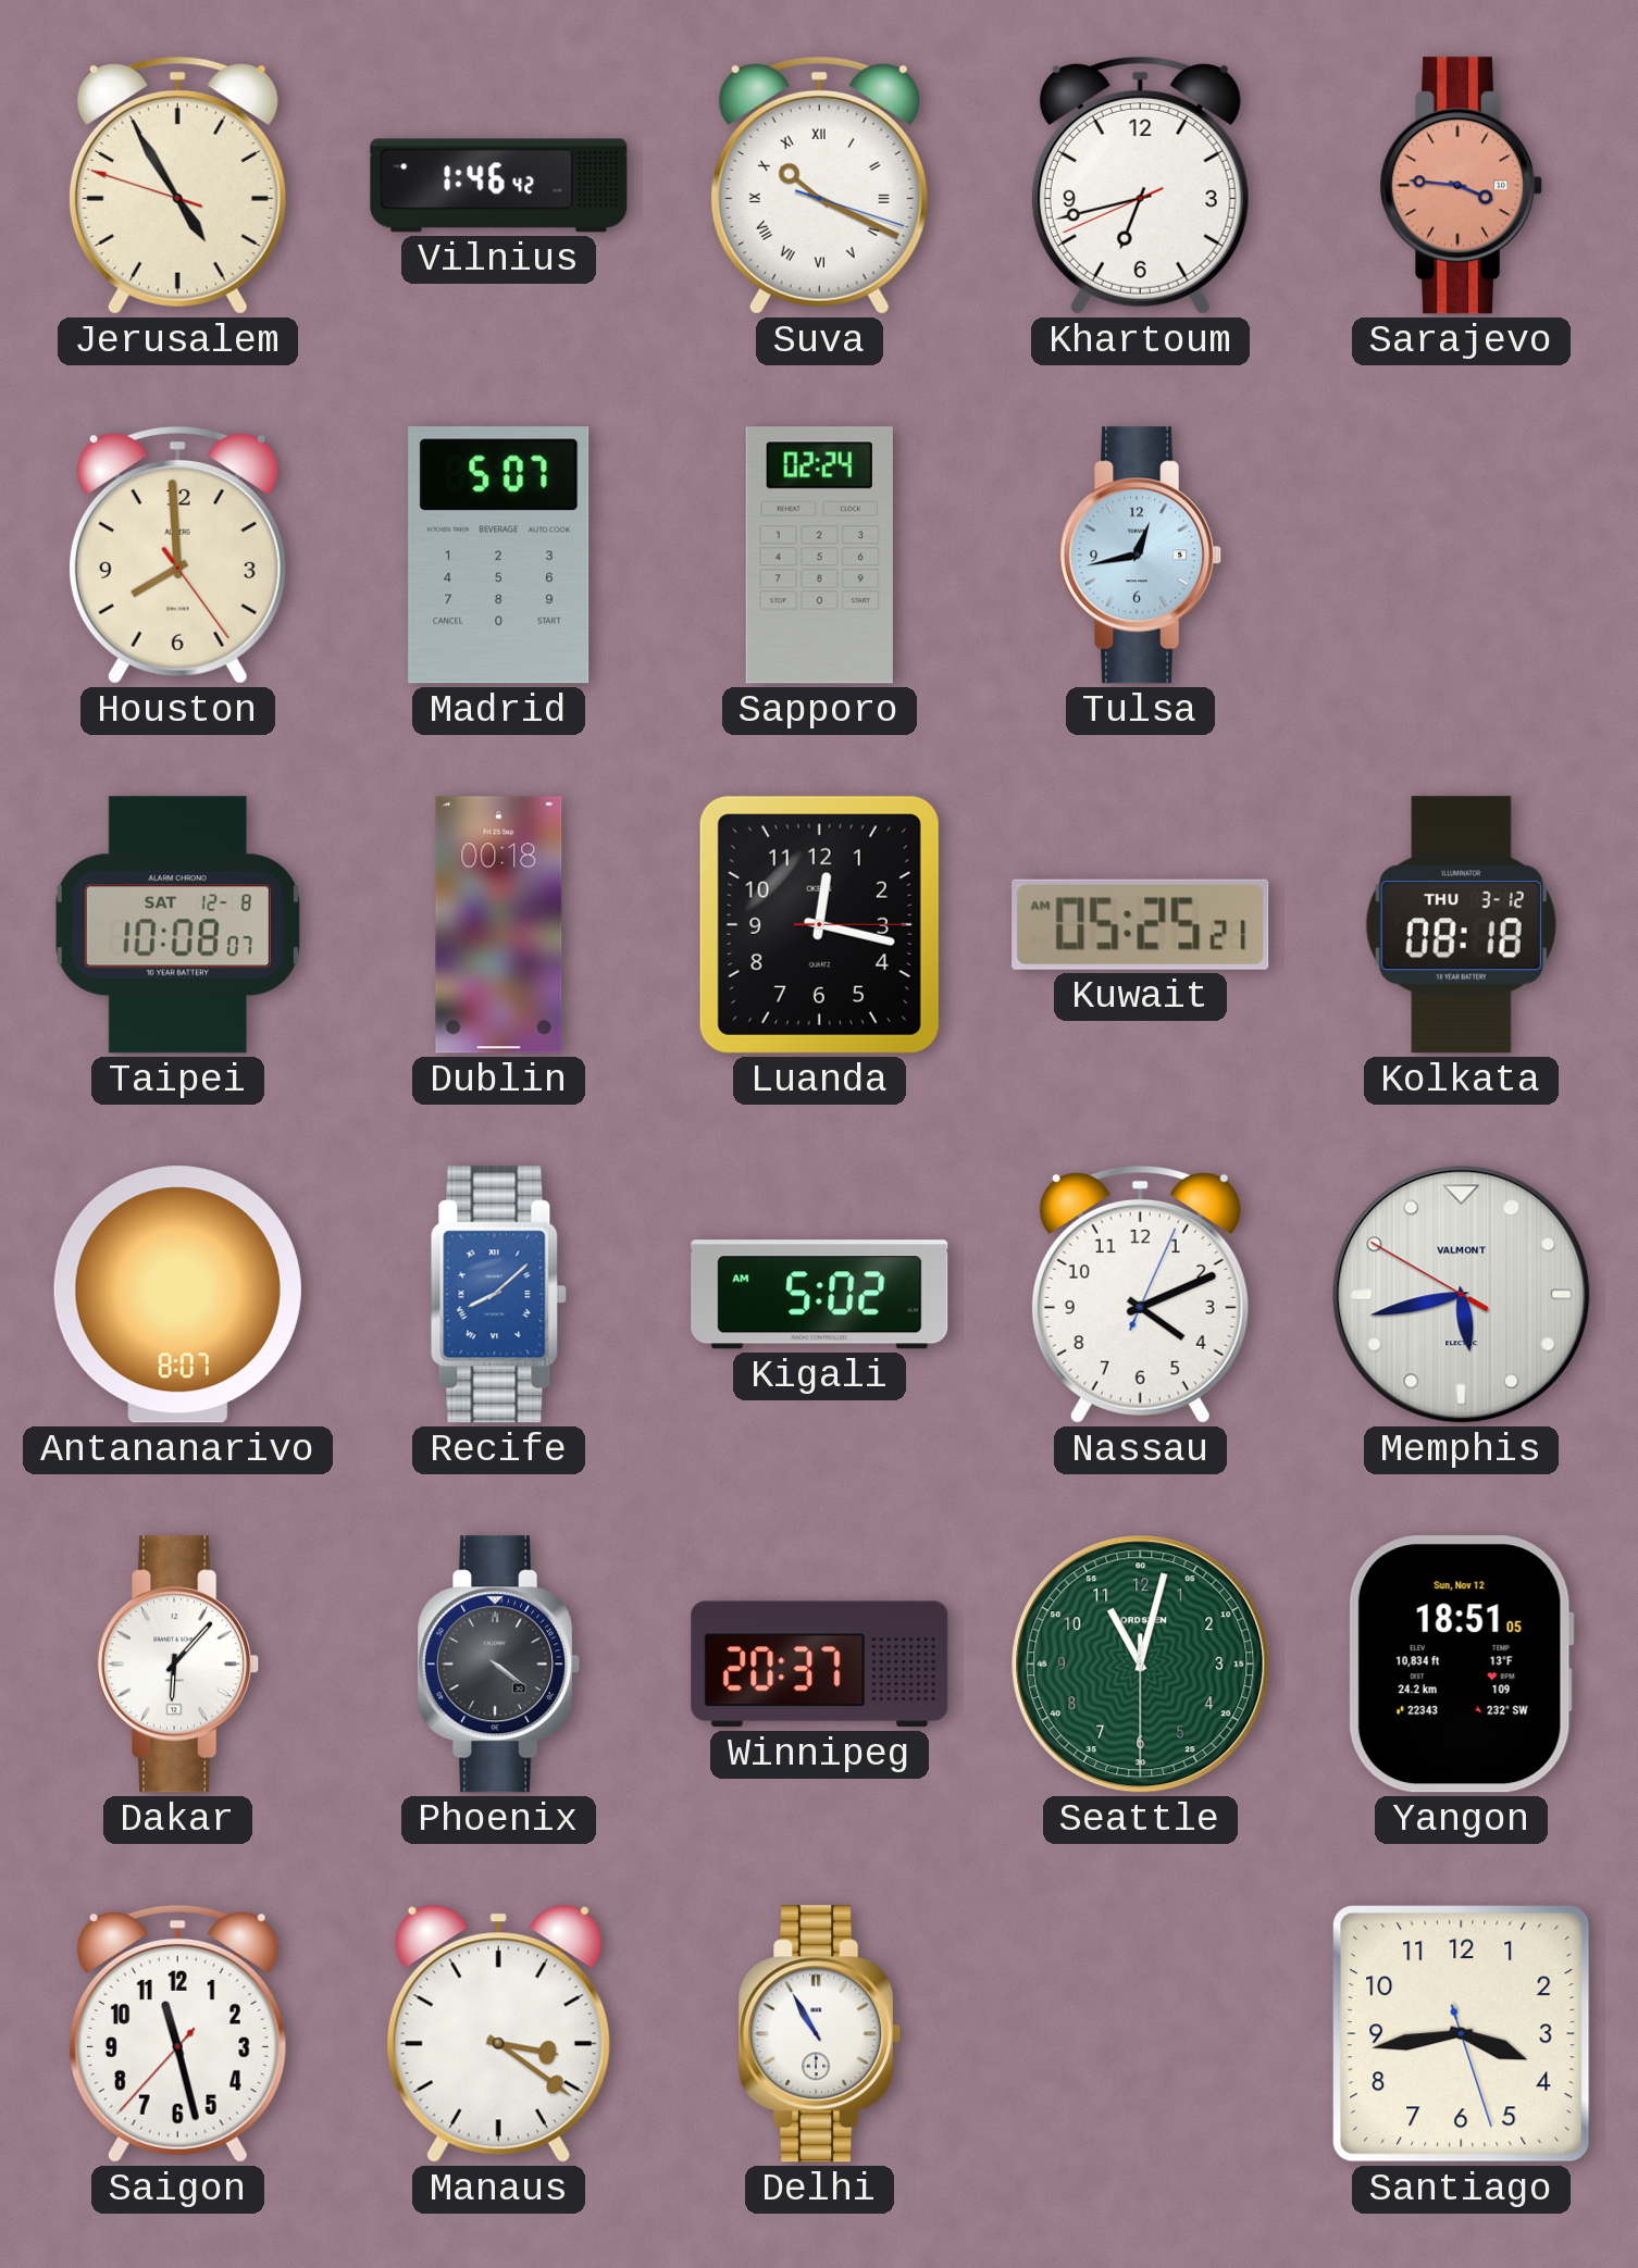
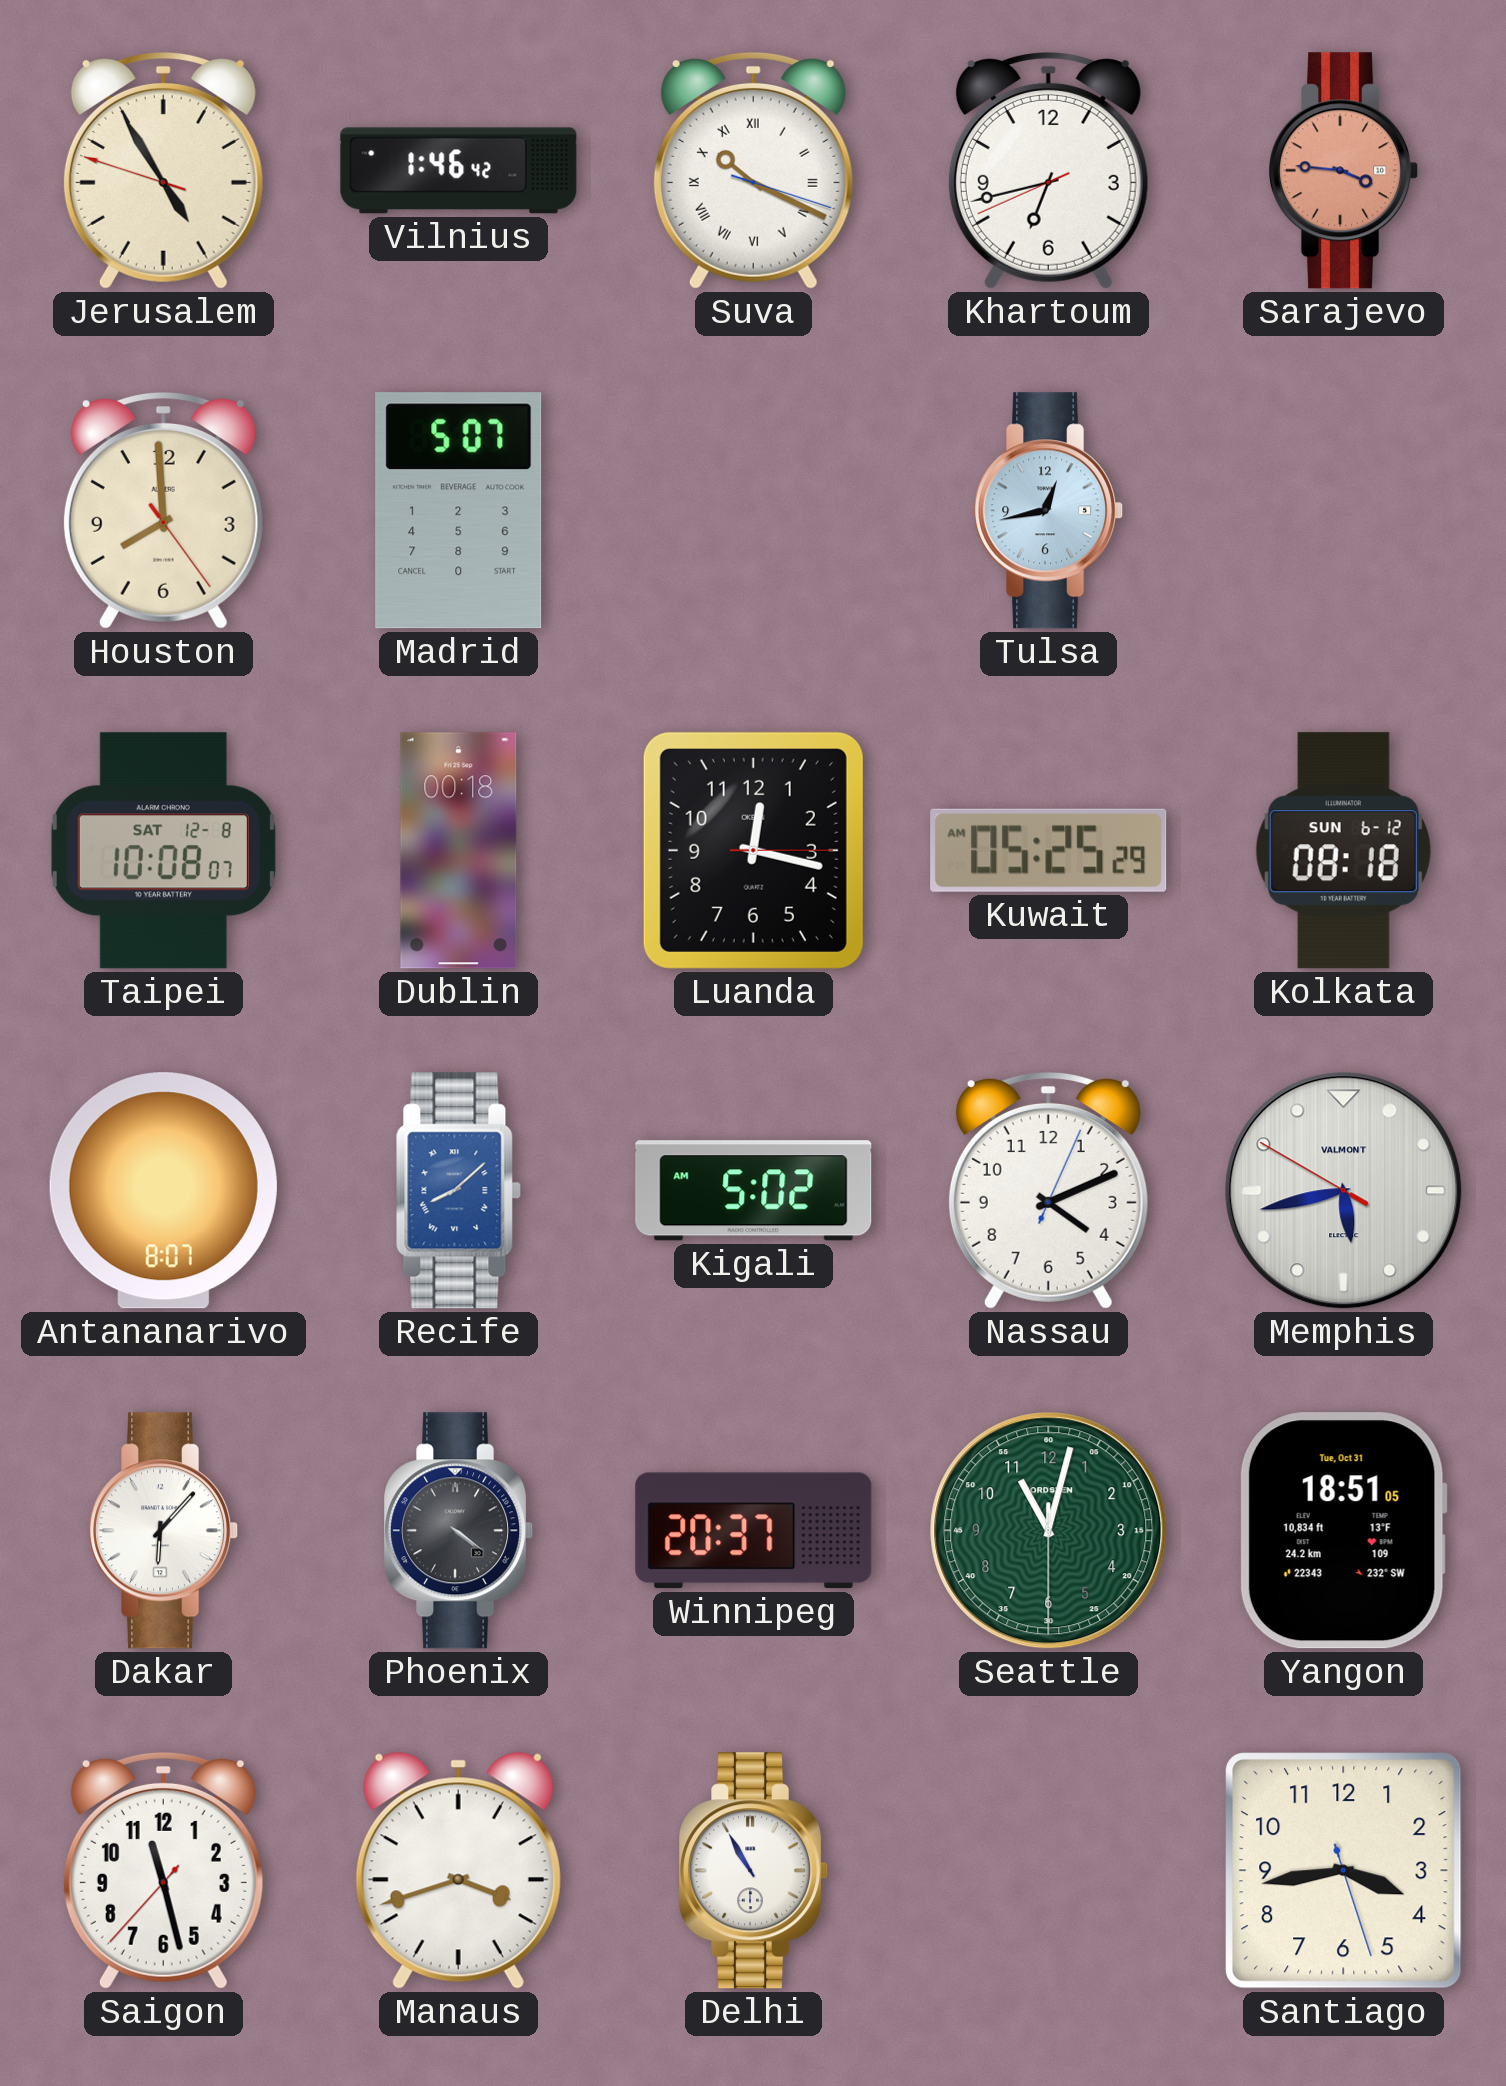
Sapporo: 02:24 -> none (819, 556)
Kuwait: 05:25:21 AM -> 05:25:29 AM (1049, 850)
Kolkata date: THU 3-12 -> SUN 6-12 (1343, 851)
Yangon date: Sun, Nov 12 -> Tue, Oct 31 (1343, 1531)
Manaus: 3:21 -> 3:42 (458, 1870)
